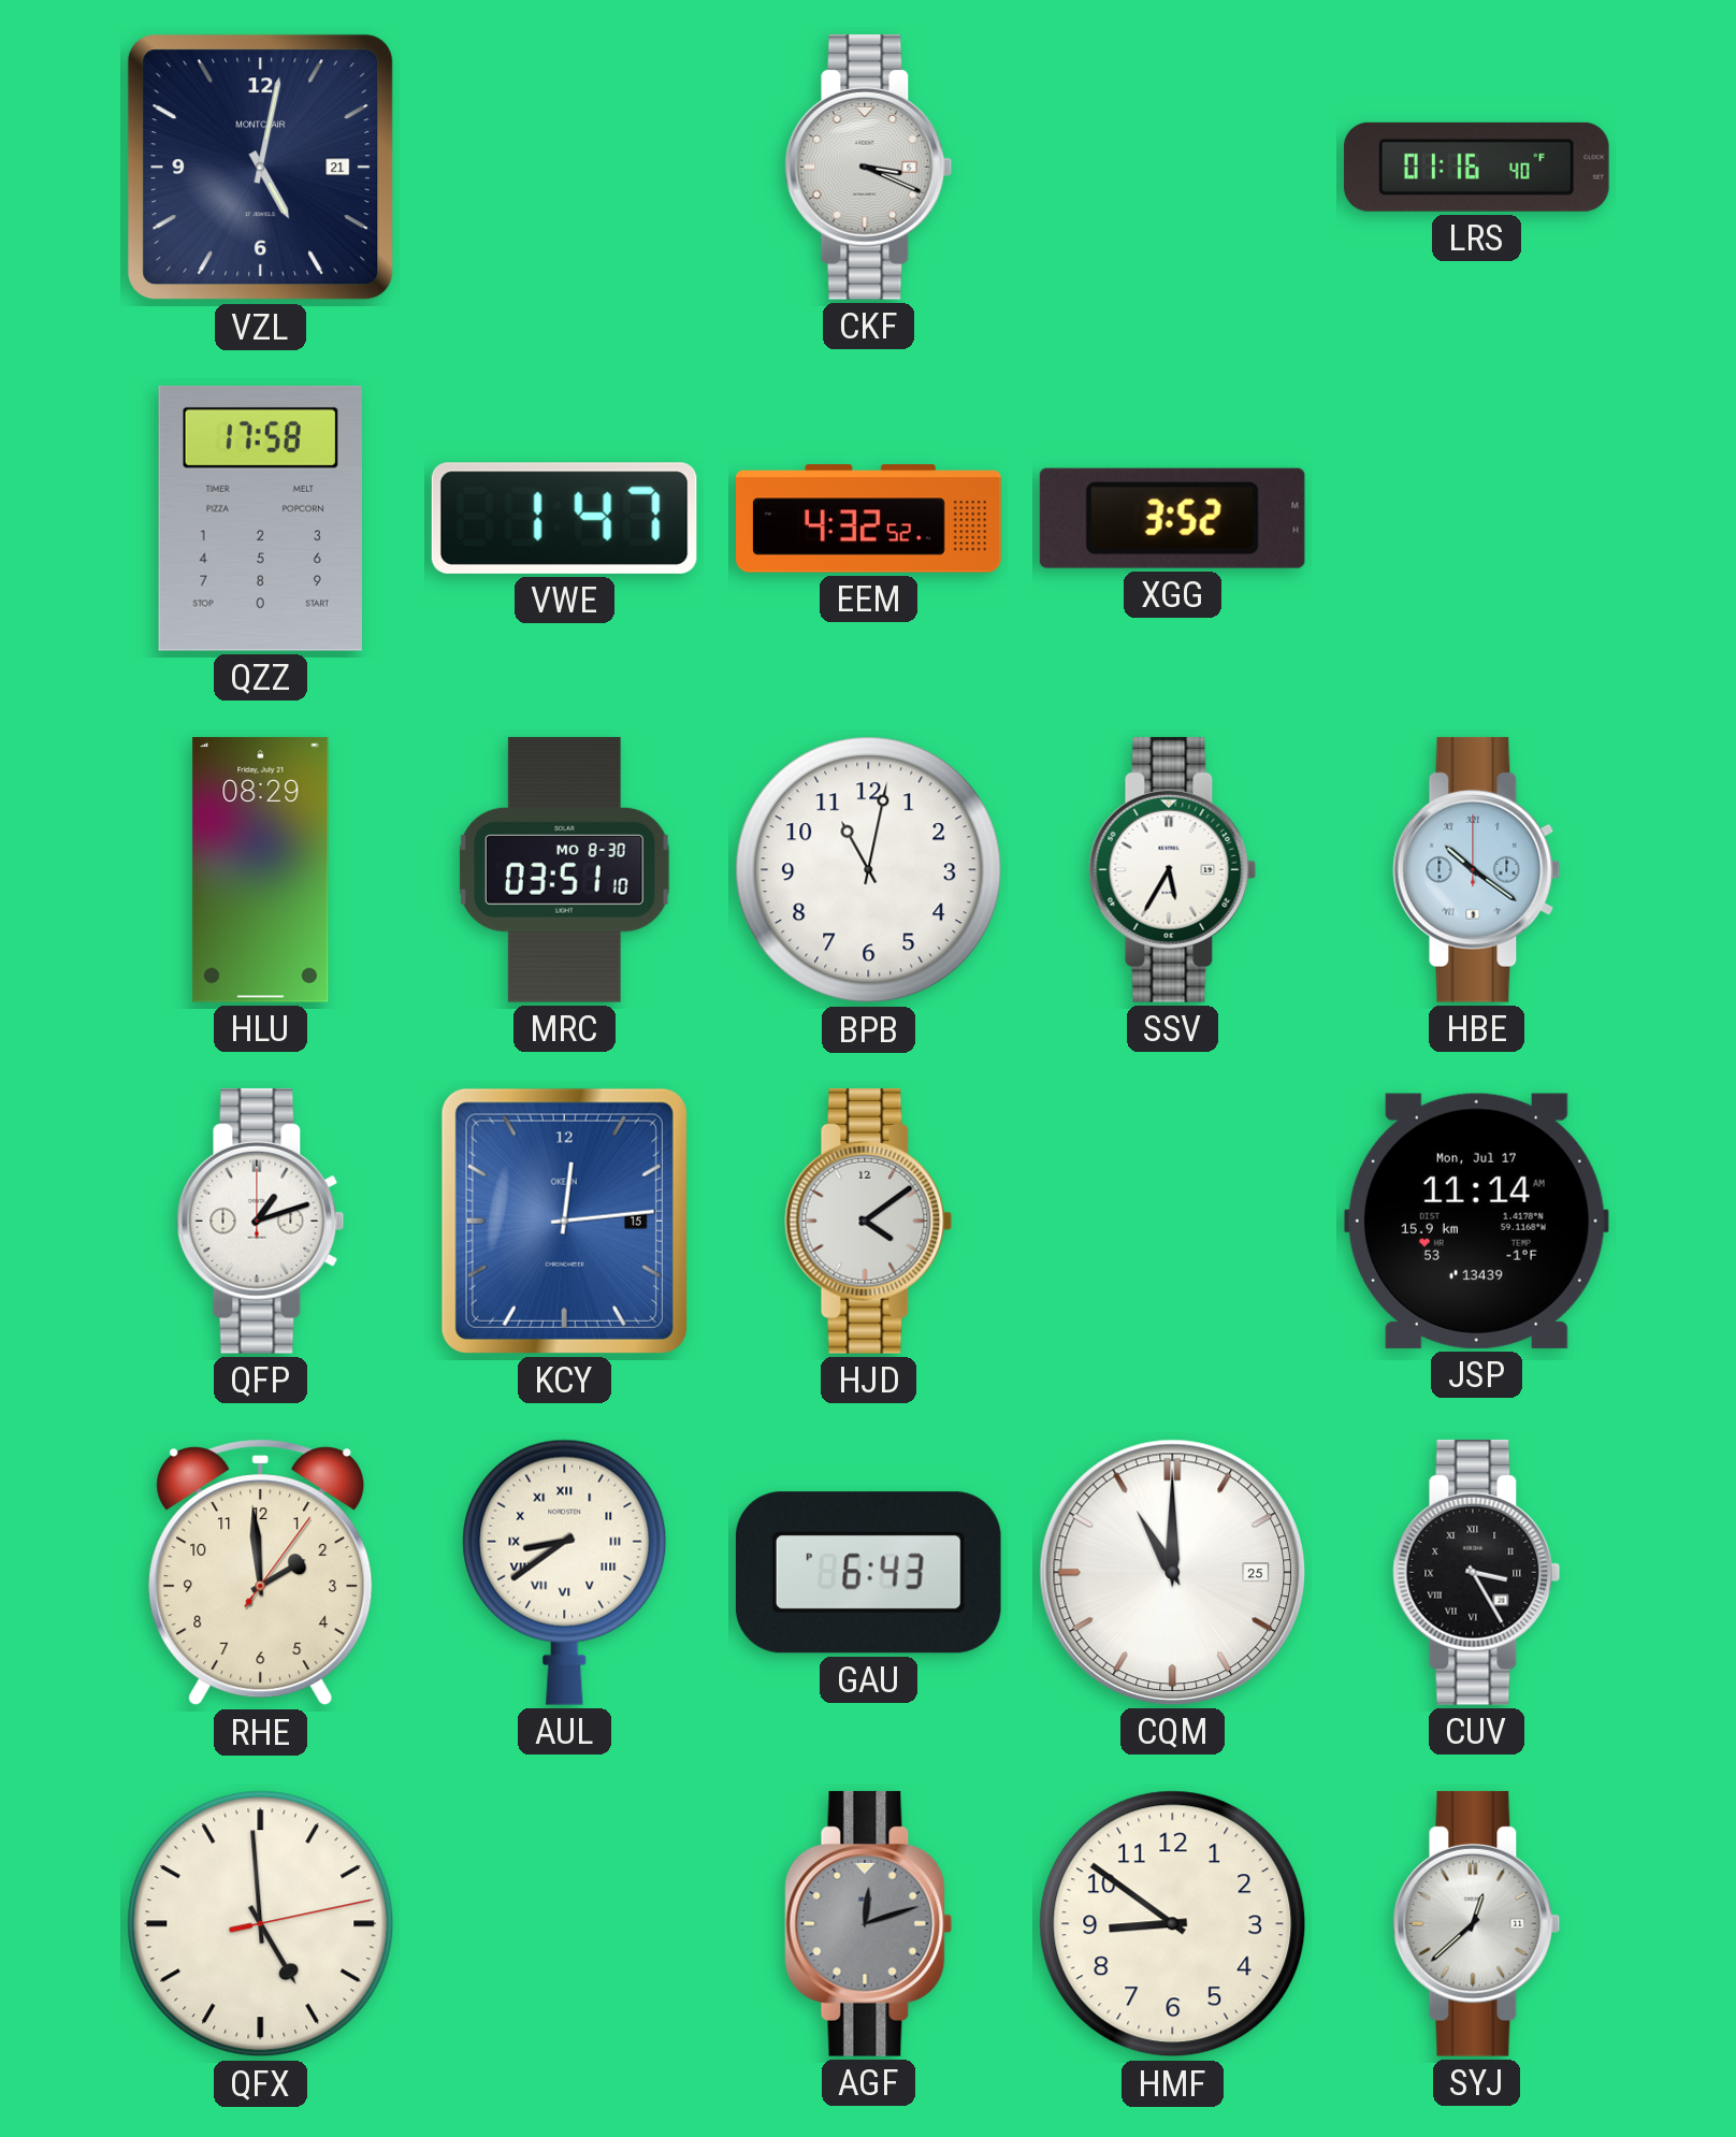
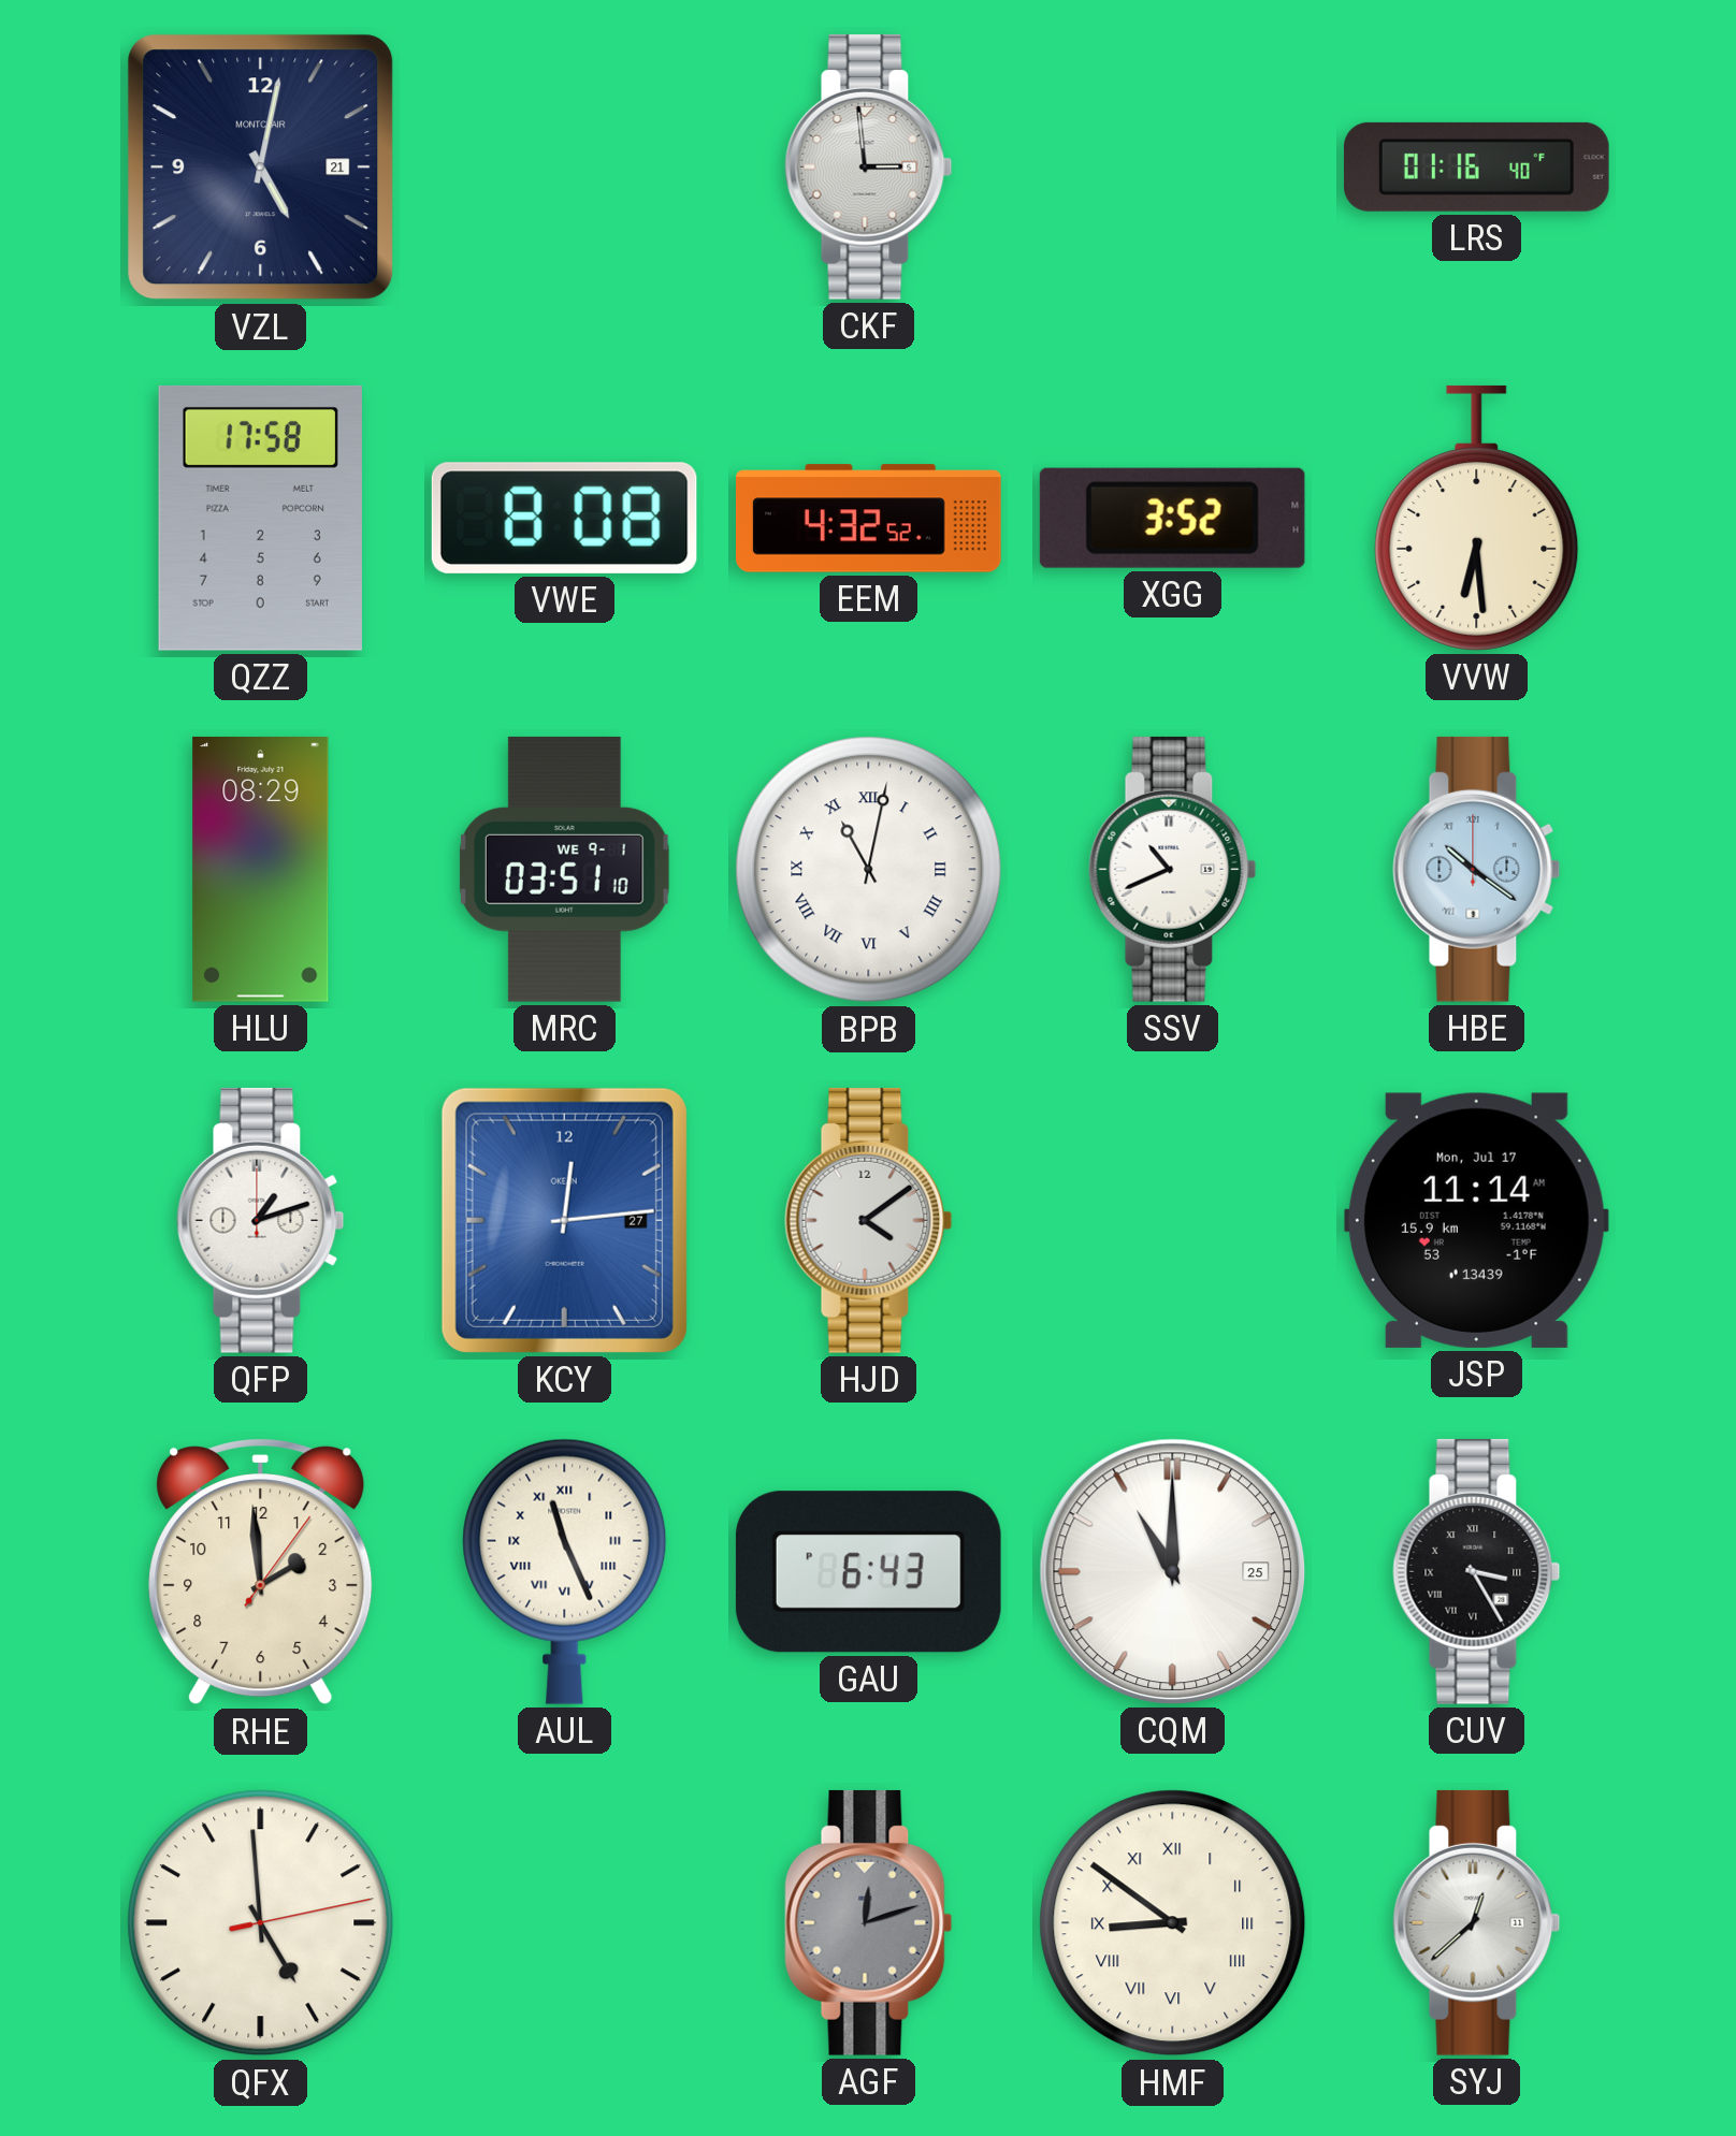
CKF: 3:19 -> 2:59 (869, 166)
VWE: 1:47 -> 8:08 (564, 518)
VVW: none -> 6:29 (1477, 518)
MRC date: MO 8-30 -> WE 9-1 (564, 869)
BPB numerals: Arabic -> Roman (869, 870)
SSV: 5:35 -> 10:41 (1173, 869)
KCY date: 15 -> 27 (564, 1220)
AUL: 8:39 -> 11:26 (565, 1571)
HMF numerals: Arabic -> Roman (1173, 1923)
